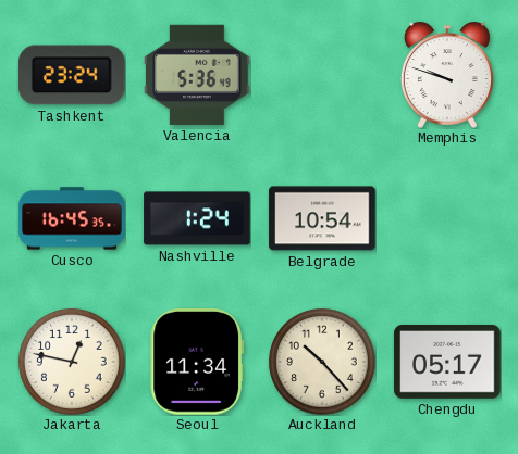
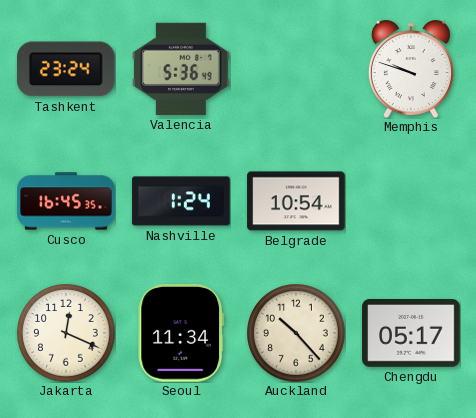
Jakarta: 12:47 -> 12:19 (67, 334)
